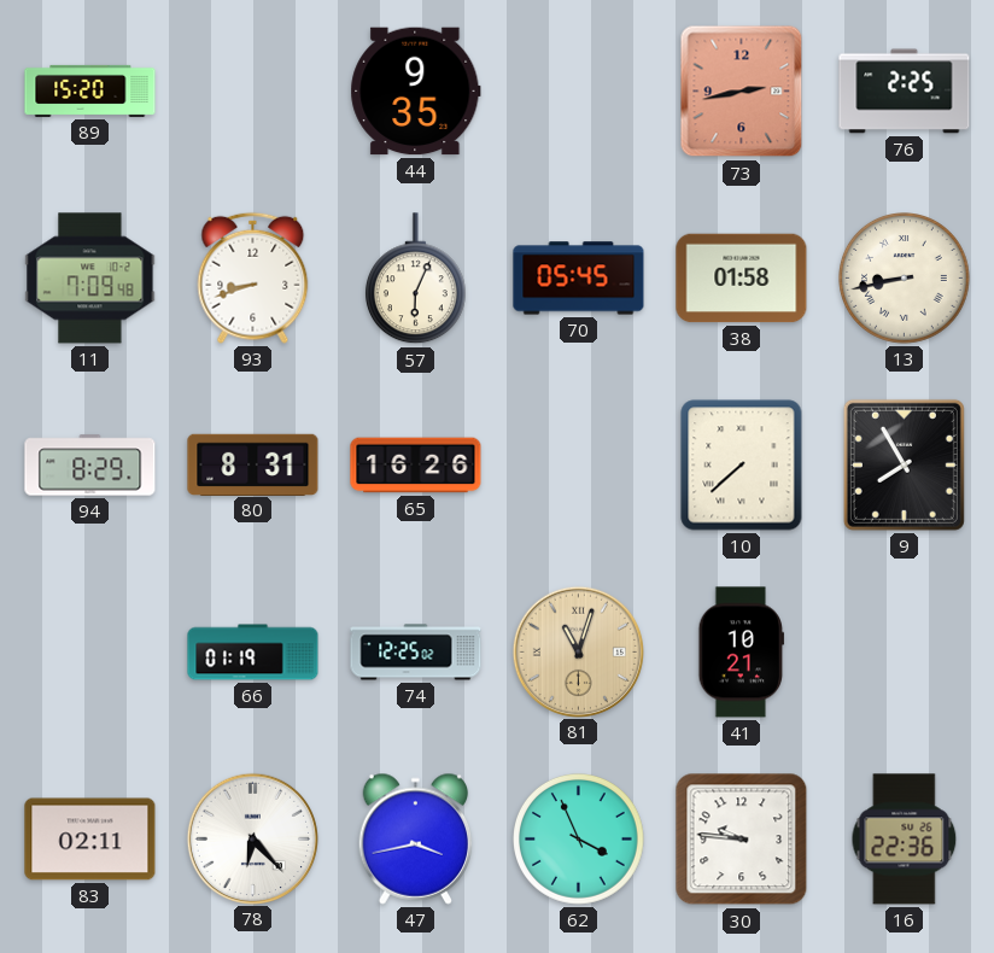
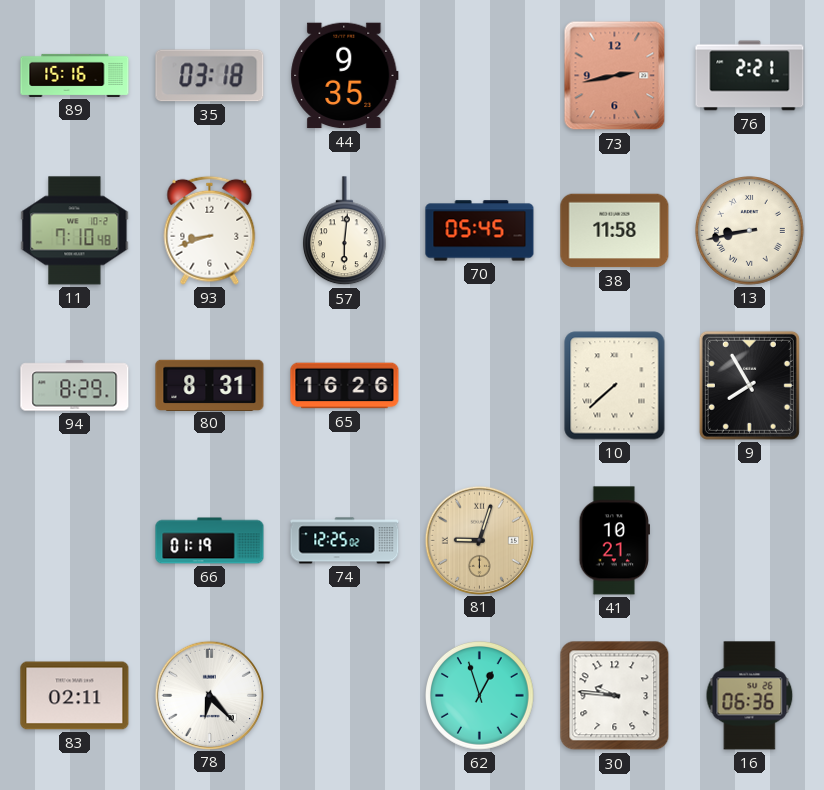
89: 15:20 -> 15:16 (75, 75)
35: none -> 03:18 (210, 76)
76: 2:25 -> 2:21 (750, 76)
11: 7:09 -> 7:10 (75, 231)
57: 6:04 -> 6:01 (344, 231)
38: 01:58 -> 11:58 (615, 231)
81: 11:03 -> 9:03 (479, 540)
47: 3:43 -> none (416, 838)
62: 3:56 -> 12:57 (480, 696)
16: 22:36 -> 06:36 (750, 696)
